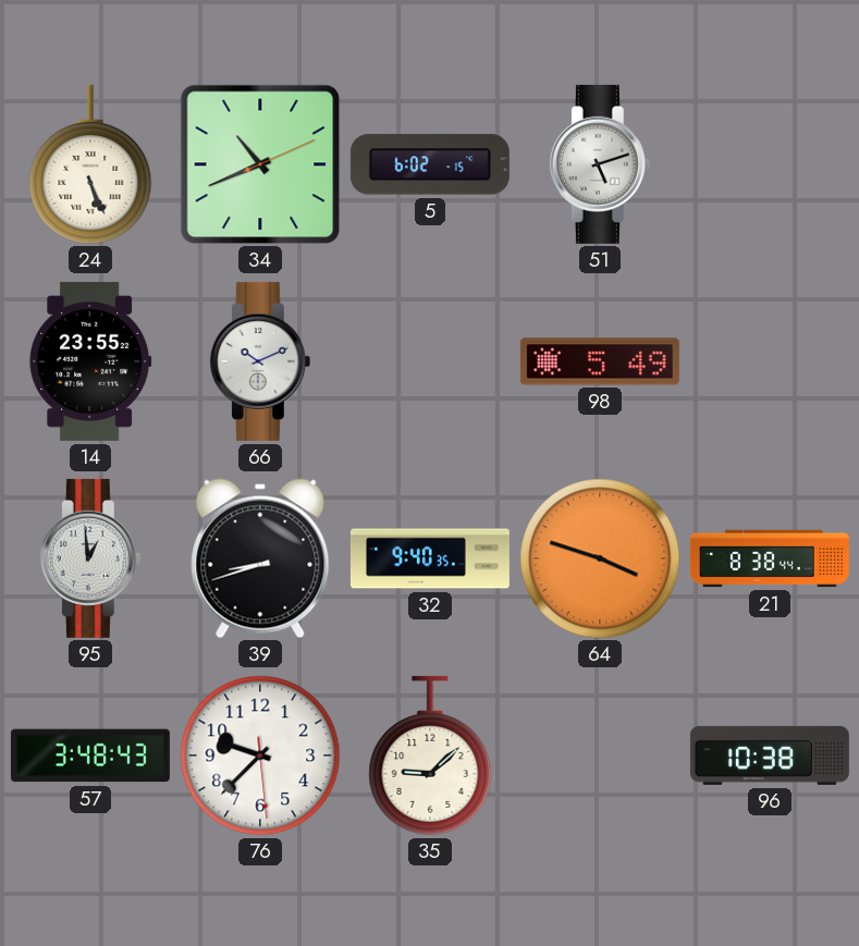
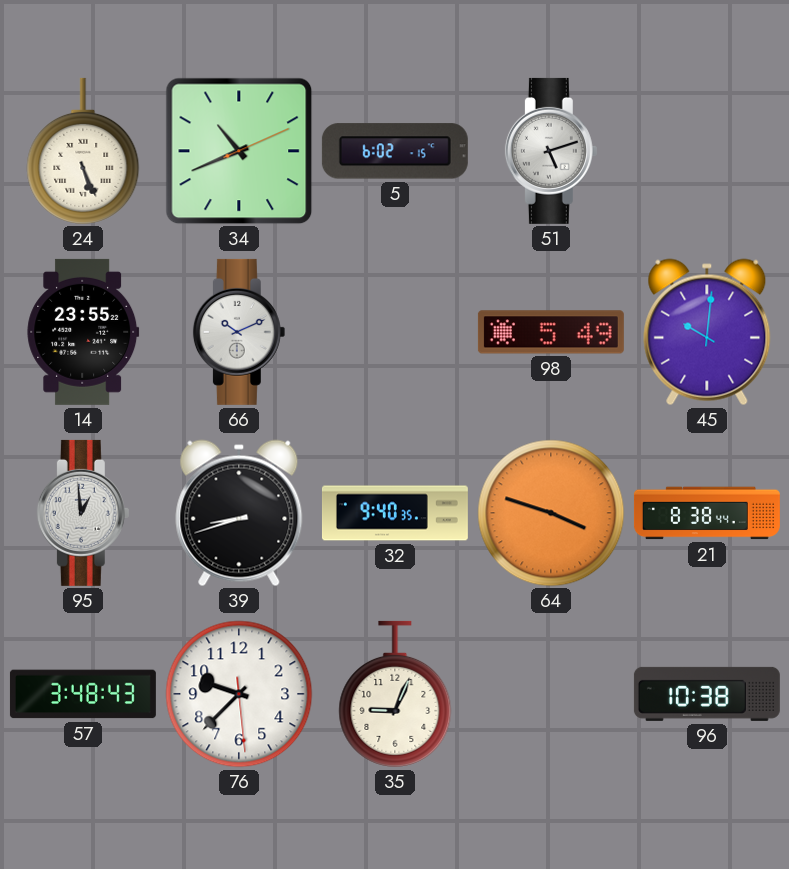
45: none -> 10:01 (707, 332)
35: 9:08 -> 9:04 (395, 694)
